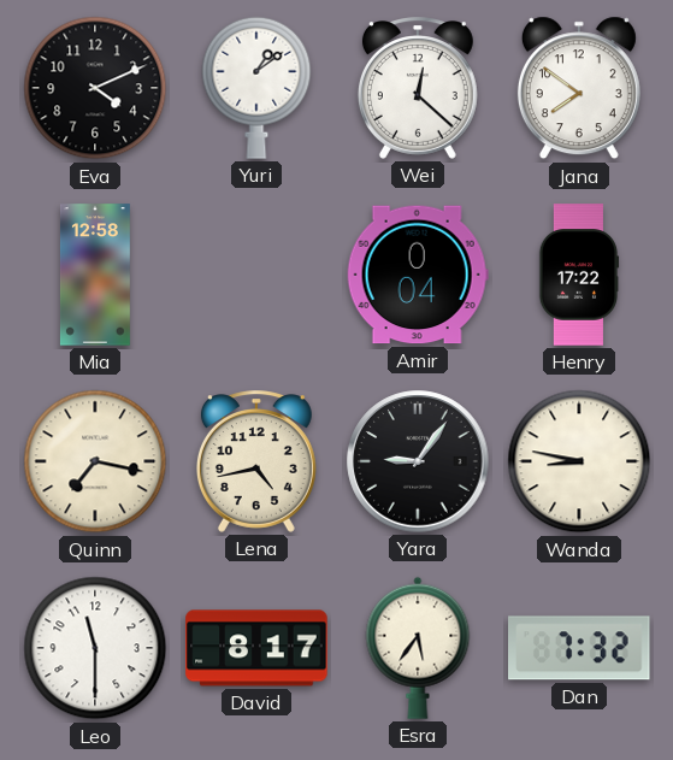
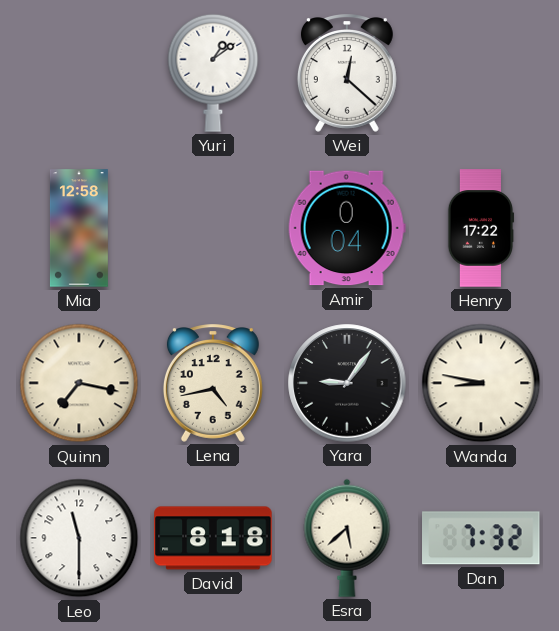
Eva: 4:11 -> none (95, 88)
Jana: 7:51 -> none (579, 88)
David: 8:17 -> 8:18 (213, 538)
Esra: 5:36 -> 5:38 (347, 538)
